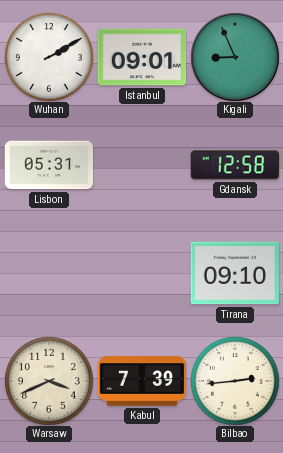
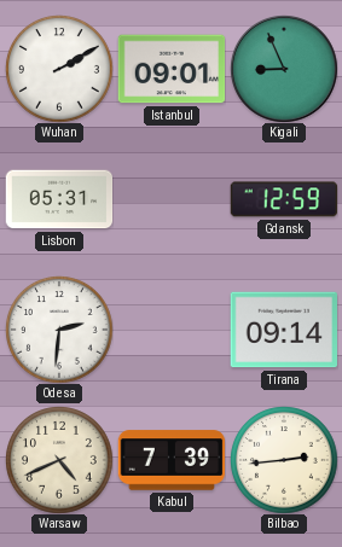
Gdansk: 12:58 -> 12:59 (284, 199)
Odesa: none -> 2:31 (59, 330)
Tirana: 09:10 -> 09:14 (284, 330)
Warsaw: 3:41 -> 4:41 (59, 460)
